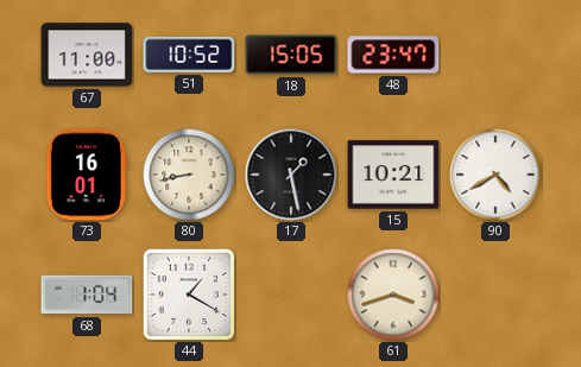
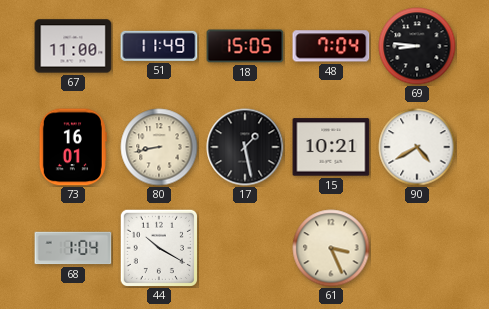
51: 10:52 -> 11:49 (159, 46)
48: 23:47 -> 7:04 (331, 46)
69: none -> 8:46 (417, 46)
44: 1:20 -> 10:20 (159, 248)
61: 3:42 -> 3:26 (331, 248)
